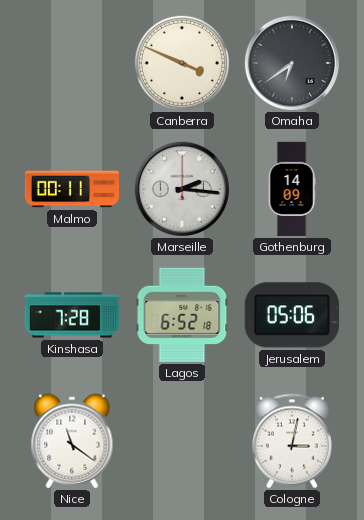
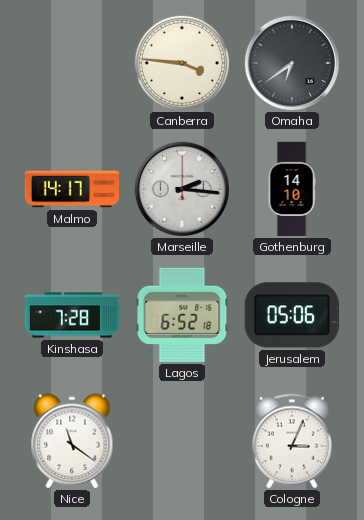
Canberra: 3:49 -> 3:46 (182, 63)
Malmo: 00:11 -> 14:17 (72, 189)
Gothenburg: 14:09 -> 14:10 (292, 189)
Cologne: 3:02 -> 3:04 (292, 441)
